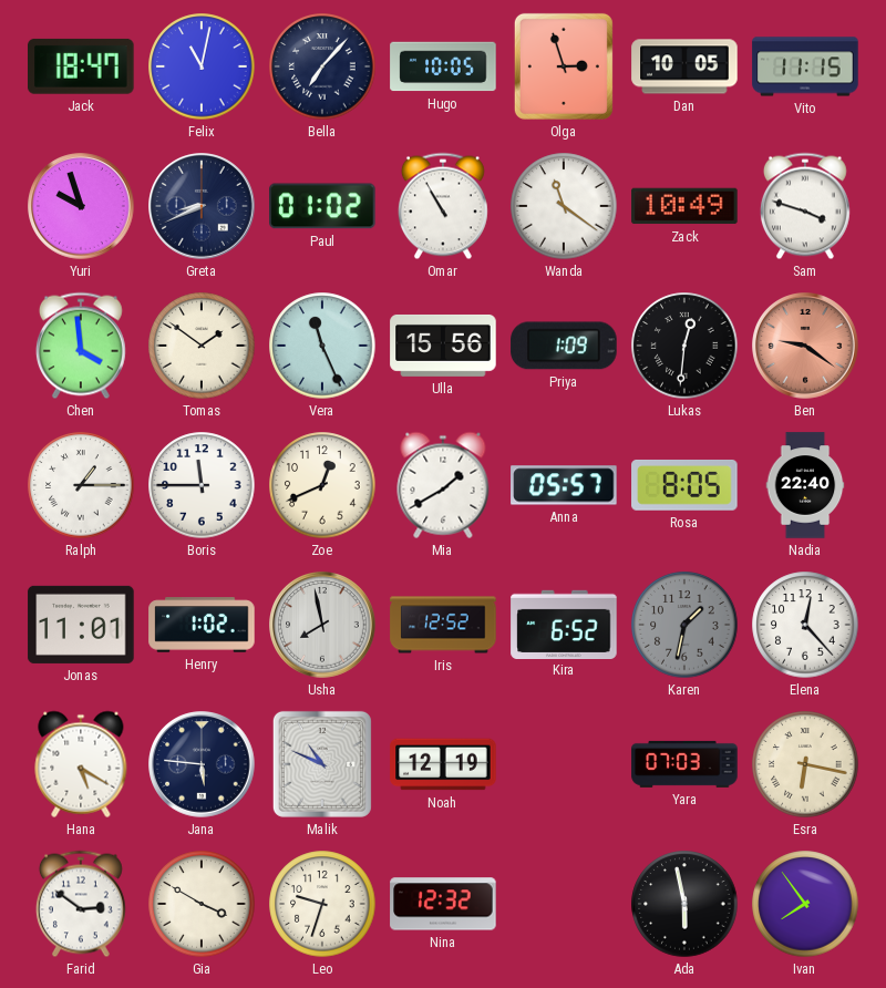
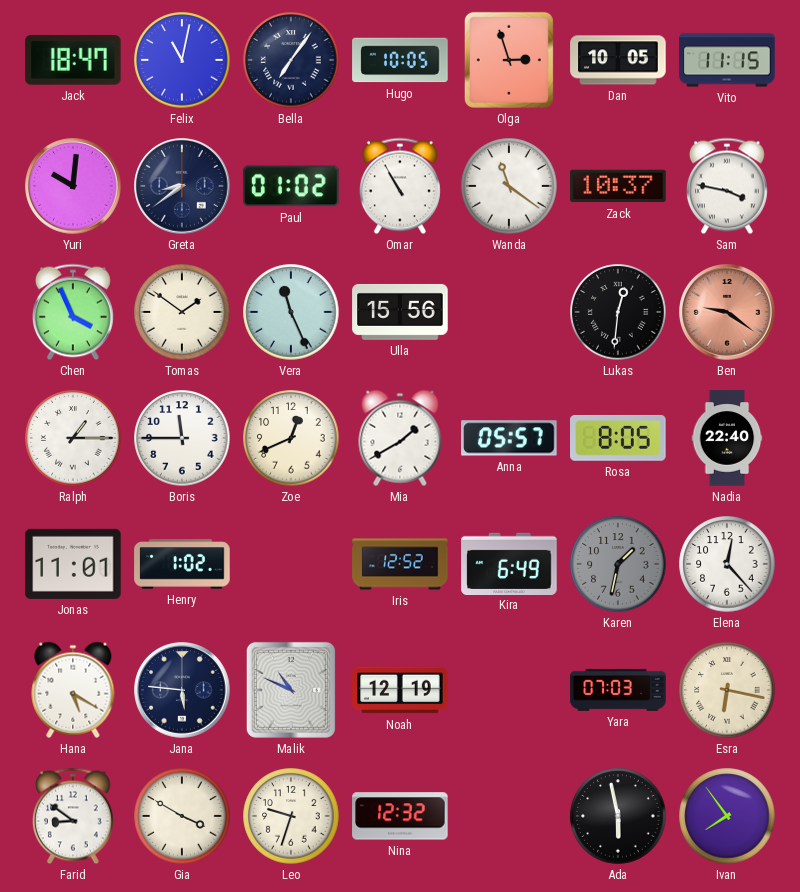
Bella: 7:07 -> 7:06 (291, 60)
Yuri: 9:57 -> 10:01 (73, 186)
Greta: 8:41 -> 8:39 (182, 186)
Zack: 10:49 -> 10:37 (618, 186)
Sam: 3:48 -> 3:47 (727, 186)
Chen: 3:59 -> 3:56 (73, 312)
Priya: 1:09 -> none (564, 346)
Usha: 7:58 -> none (322, 625)
Kira: 6:52 -> 6:49 (509, 563)
Farid: 2:51 -> 8:51 (73, 816)
